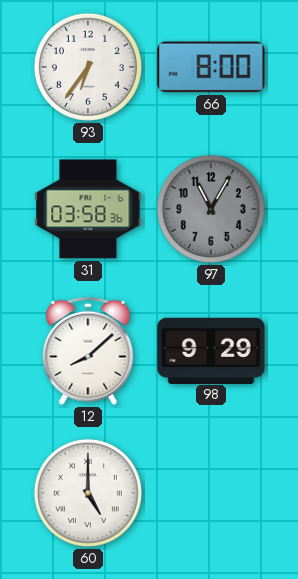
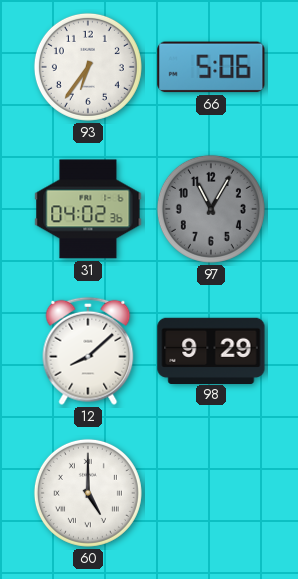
66: 8:00 -> 5:06 (211, 67)
31: 03:58 -> 04:02 (88, 209)
